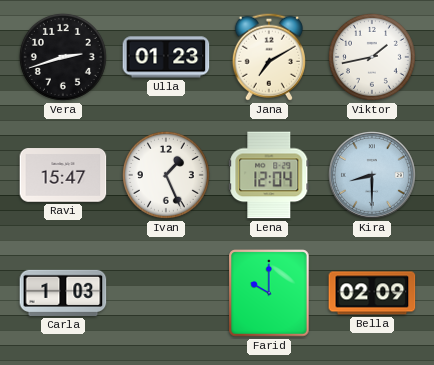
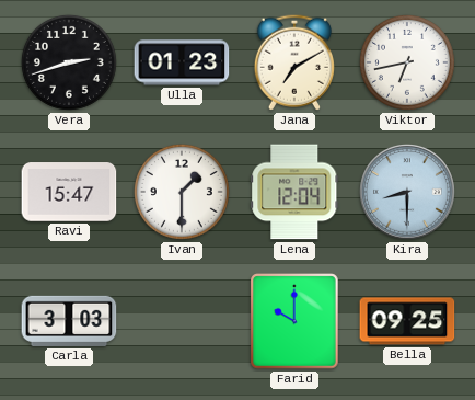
Viktor: 1:43 -> 6:43 (407, 62)
Ivan: 1:26 -> 1:30 (182, 192)
Carla: 1:03 -> 3:03 (69, 321)
Bella: 02:09 -> 09:25 (407, 321)
